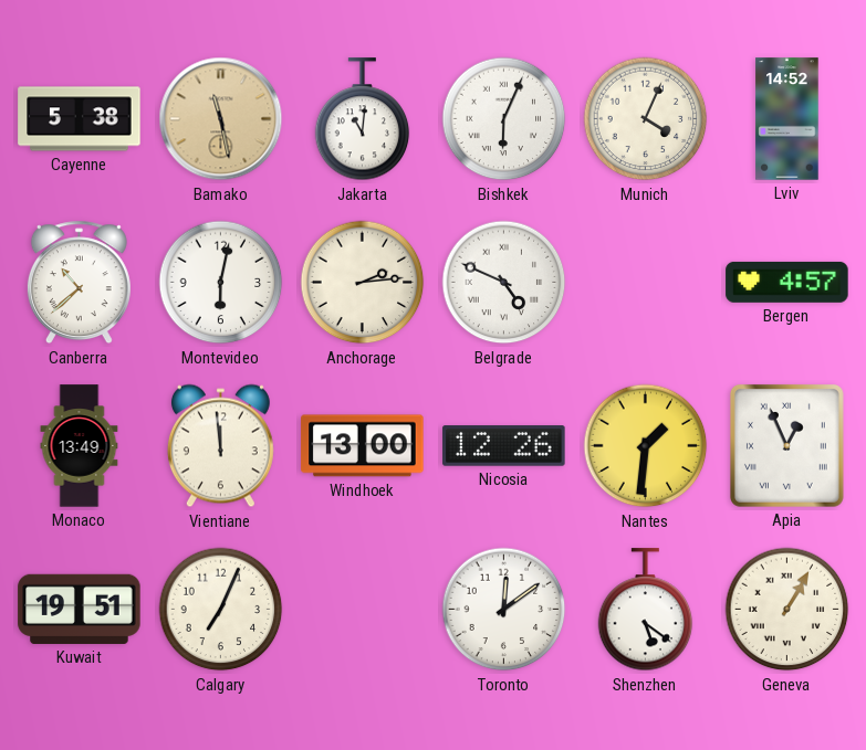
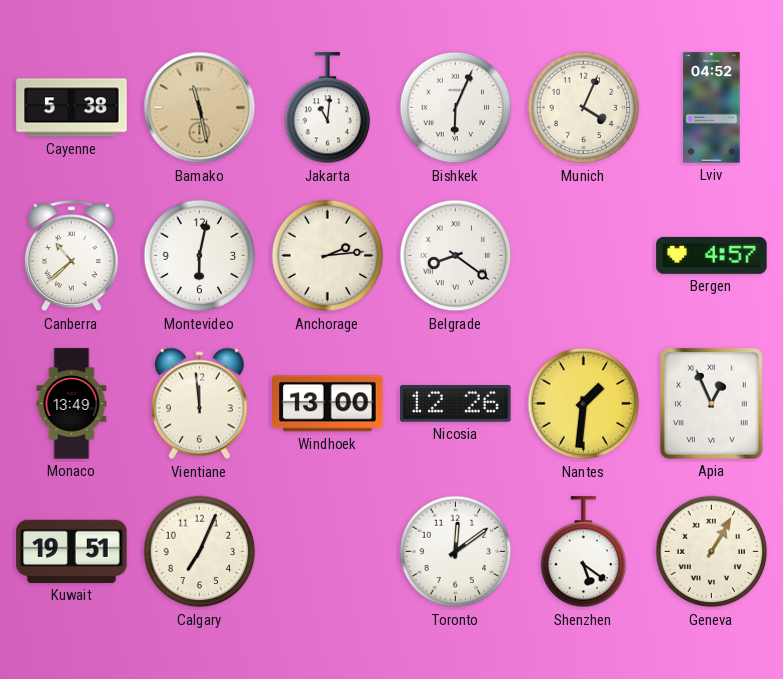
Lviv: 14:52 -> 04:52 (712, 108)
Belgrade: 4:49 -> 8:21 (456, 256)
